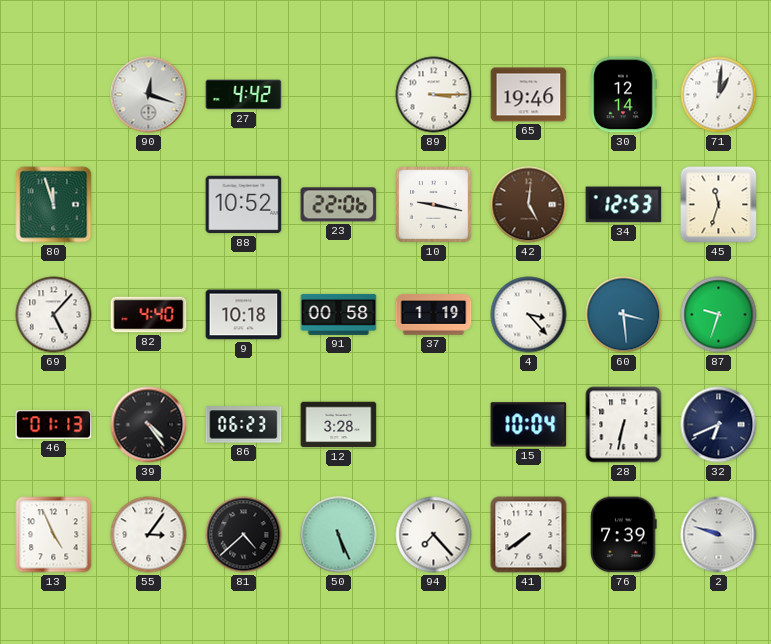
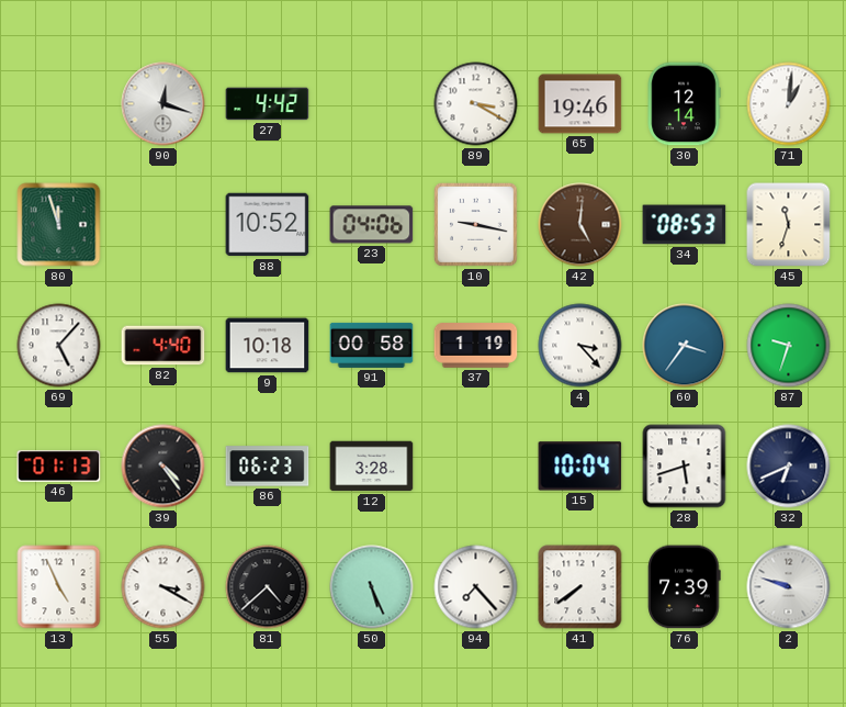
89: 3:15 -> 3:20 (476, 104)
23: 22:06 -> 04:06 (372, 225)
34: 12:53 -> 08:53 (685, 225)
60: 3:29 -> 3:36 (685, 346)
28: 6:32 -> 5:42 (685, 467)
55: 3:06 -> 3:20 (163, 587)
